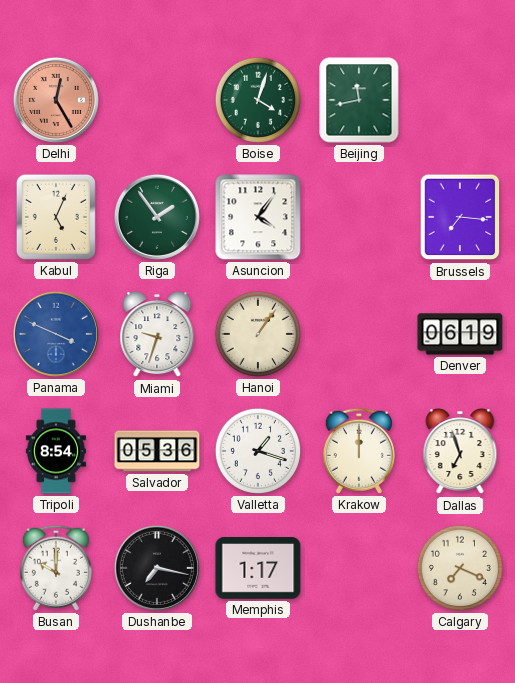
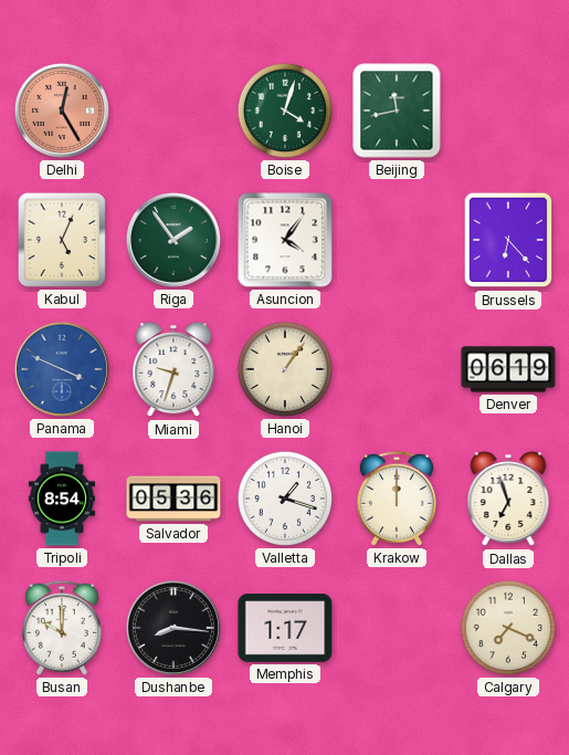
Brussels: 7:16 -> 6:23 (508, 240)
Dushanbe: 7:17 -> 8:16 (173, 628)
